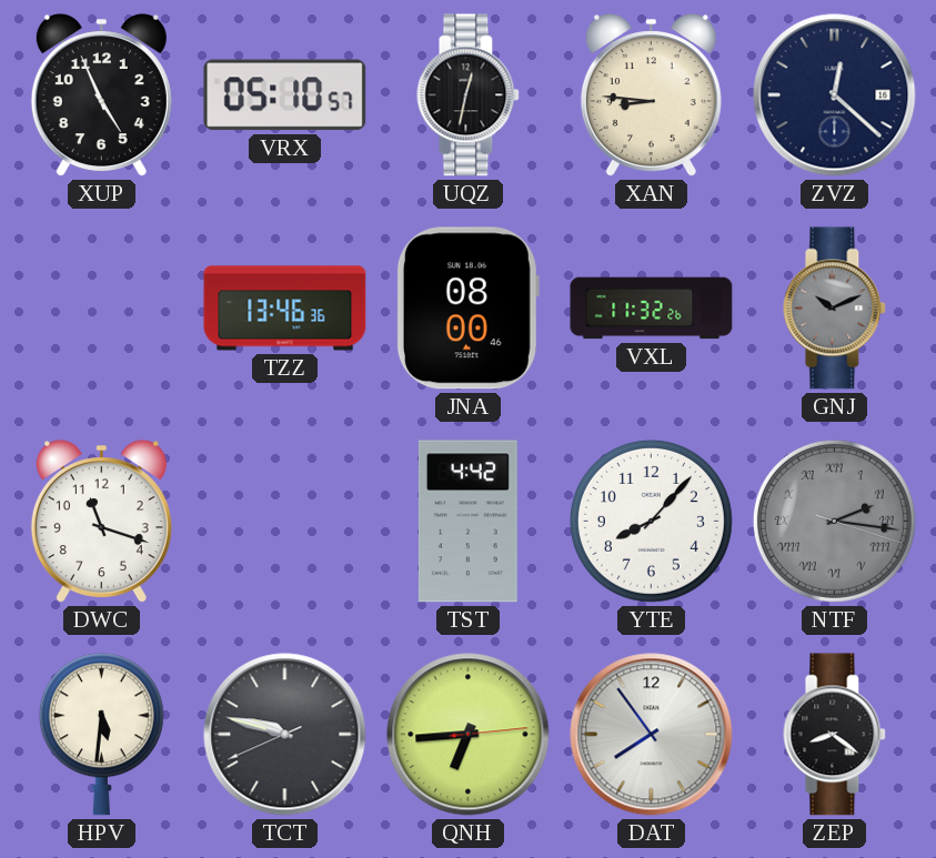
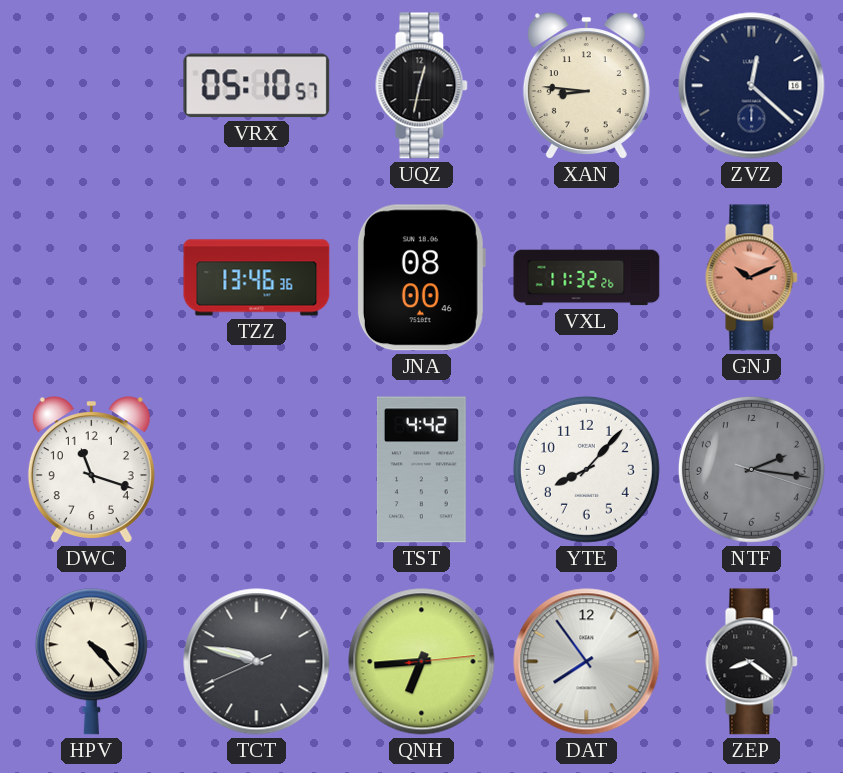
XUP: 4:56 -> none (101, 95)
GNJ dial: grey -> salmon (752, 278)
NTF numerals: Roman -> Arabic (751, 469)
HPV: 5:31 -> 4:23 (91, 662)
